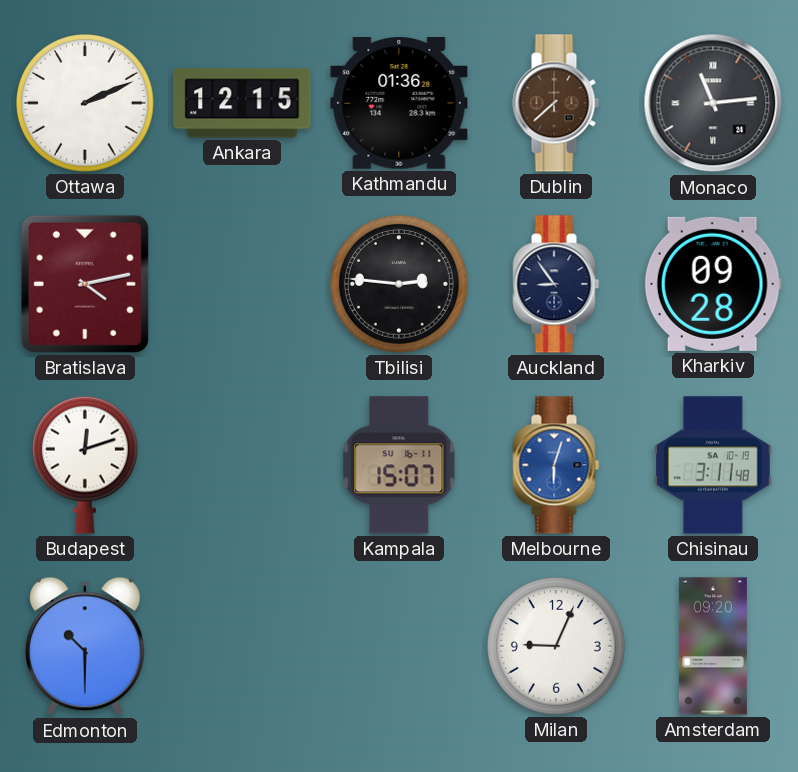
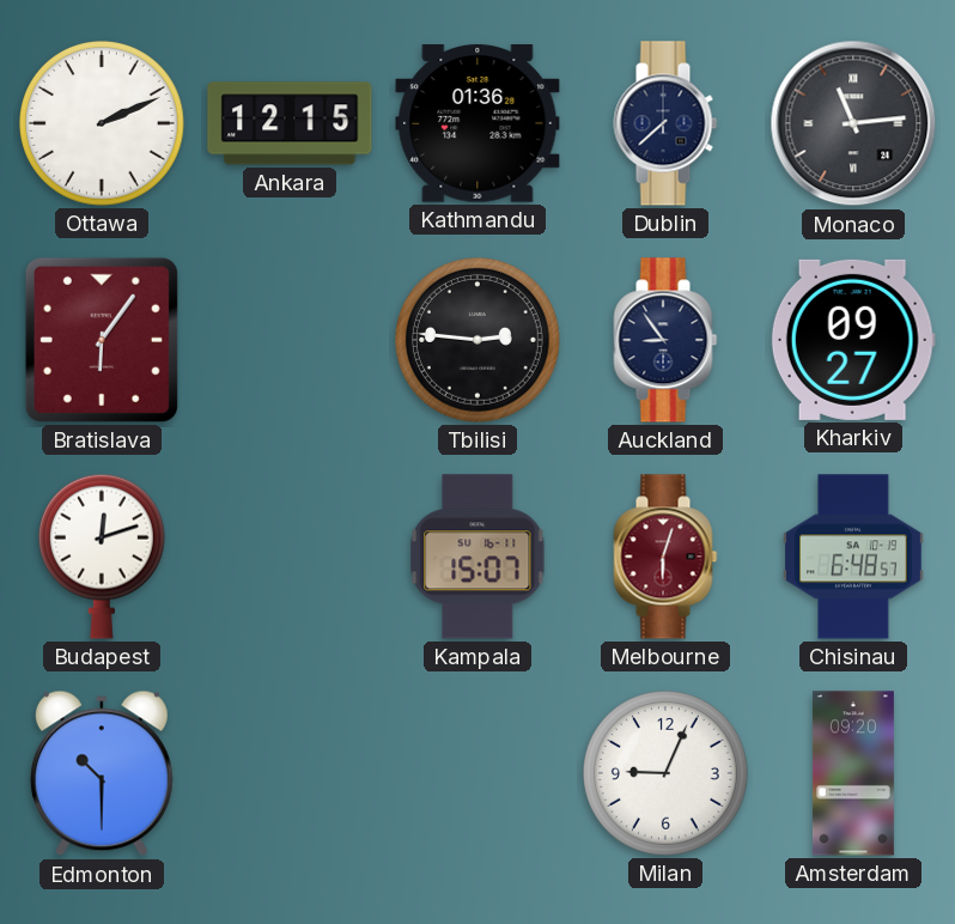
Dublin dial: brown -> navy (665, 123)
Bratislava: 4:13 -> 6:06 (102, 340)
Kharkiv: 09:28 -> 09:27 (853, 340)
Melbourne dial: blue -> burgundy (665, 557)
Chisinau: 3:11 -> 6:48 (854, 557)
